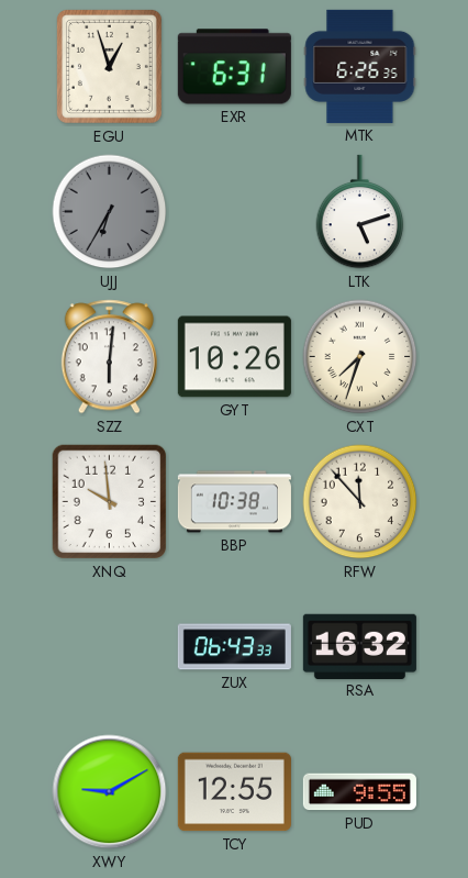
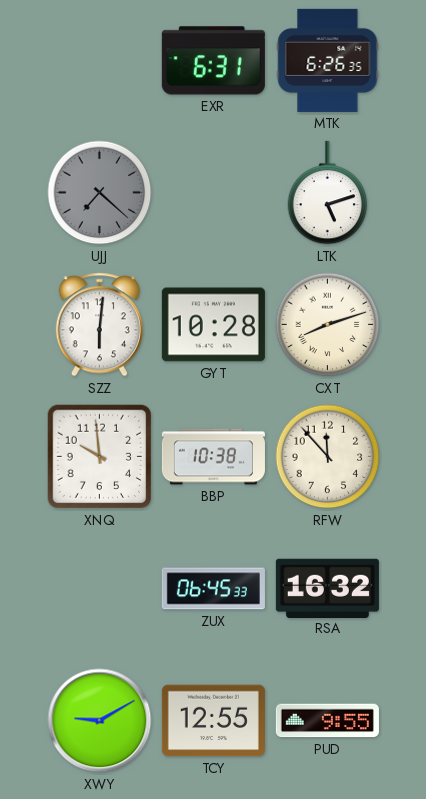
EGU: 12:57 -> none (109, 66)
UJJ: 6:35 -> 7:22 (100, 193)
GYT: 10:26 -> 10:28 (213, 325)
CXT: 7:33 -> 8:12 (328, 325)
ZUX: 06:43 -> 06:45 (213, 589)
